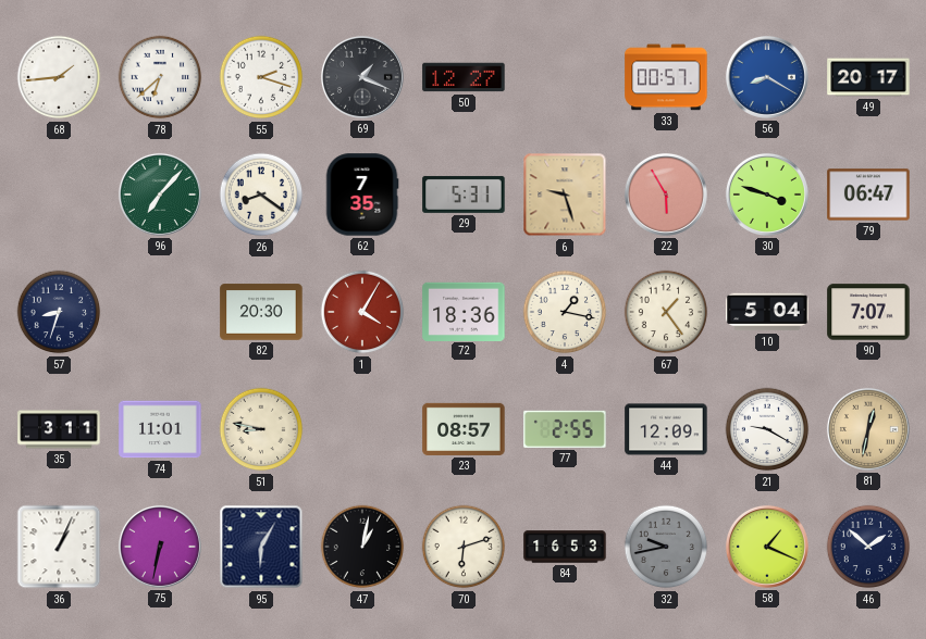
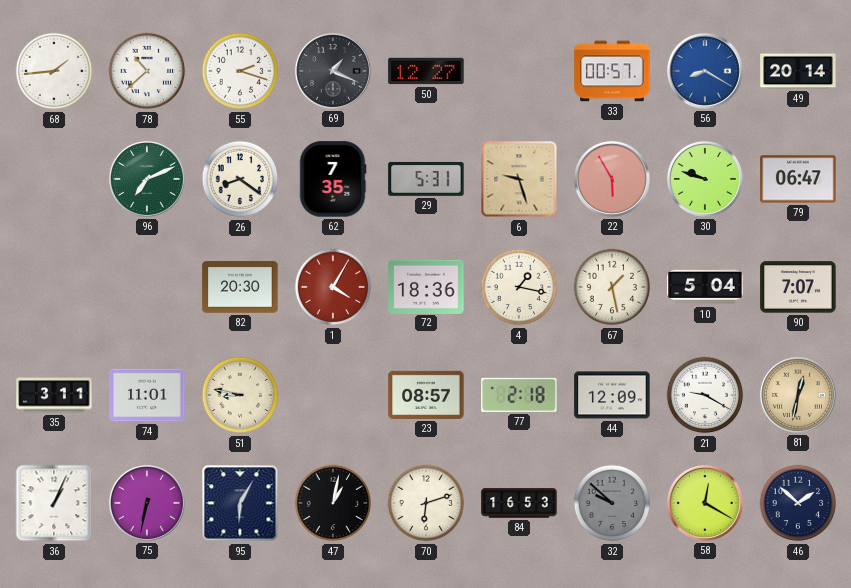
78: 6:38 -> 10:38 (147, 71)
49: 20:17 -> 20:14 (798, 71)
96: 7:07 -> 7:11 (147, 179)
30: 3:48 -> 9:48 (705, 179)
57: 8:33 -> none (59, 312)
67: 1:24 -> 1:28 (612, 287)
77: 2:55 -> 2:18 (519, 395)
32: 9:43 -> 9:52 (612, 503)
58: 1:19 -> 12:20 (705, 503)
